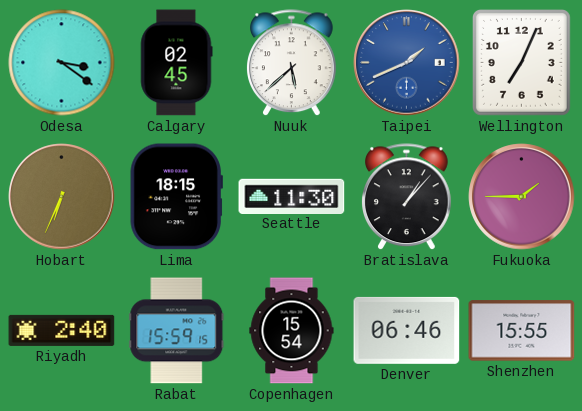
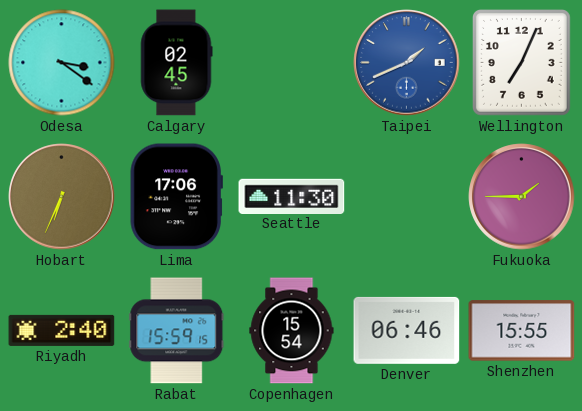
Nuuk: 5:38 -> none (292, 63)
Lima: 18:15 -> 17:06 (176, 197)
Bratislava: 1:07 -> none (407, 197)
